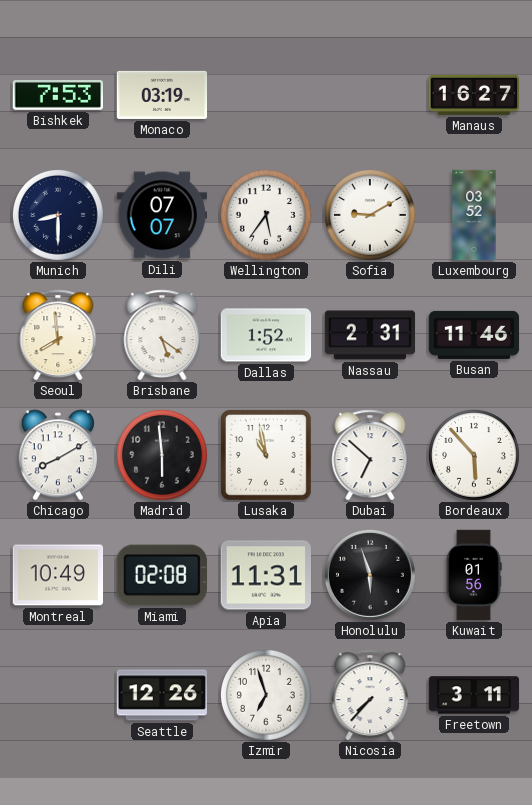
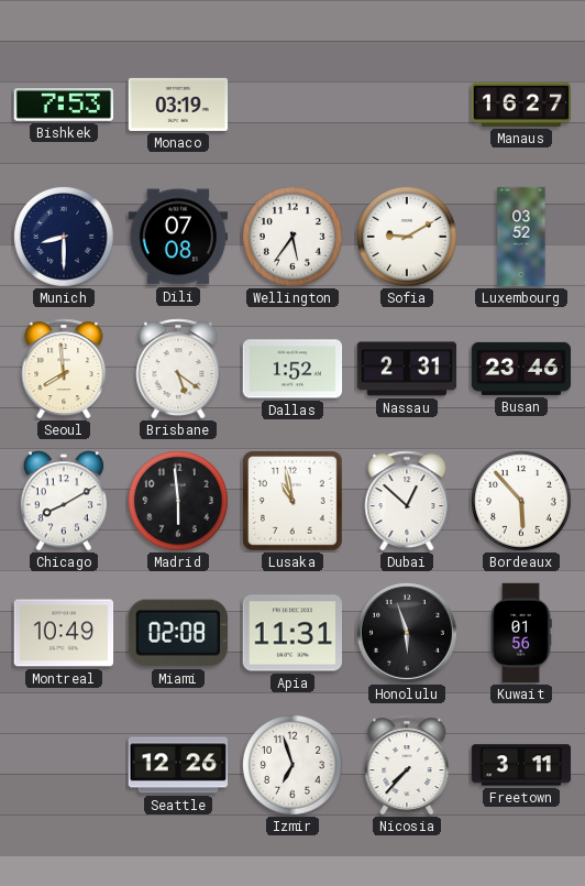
Dili: 07:07 -> 07:08 (178, 237)
Busan: 11:46 -> 23:46 (521, 369)
Dubai: 6:52 -> 12:52 (407, 501)
